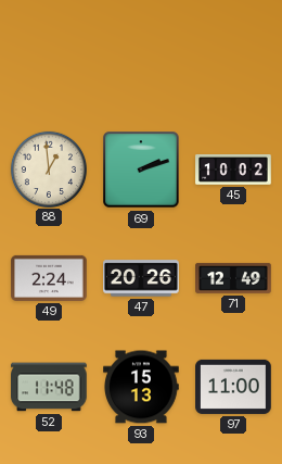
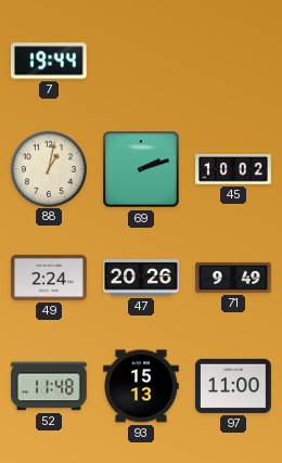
7: none -> 19:44 (49, 61)
88: 12:59 -> 1:02 (48, 168)
71: 12:49 -> 9:49 (233, 278)
